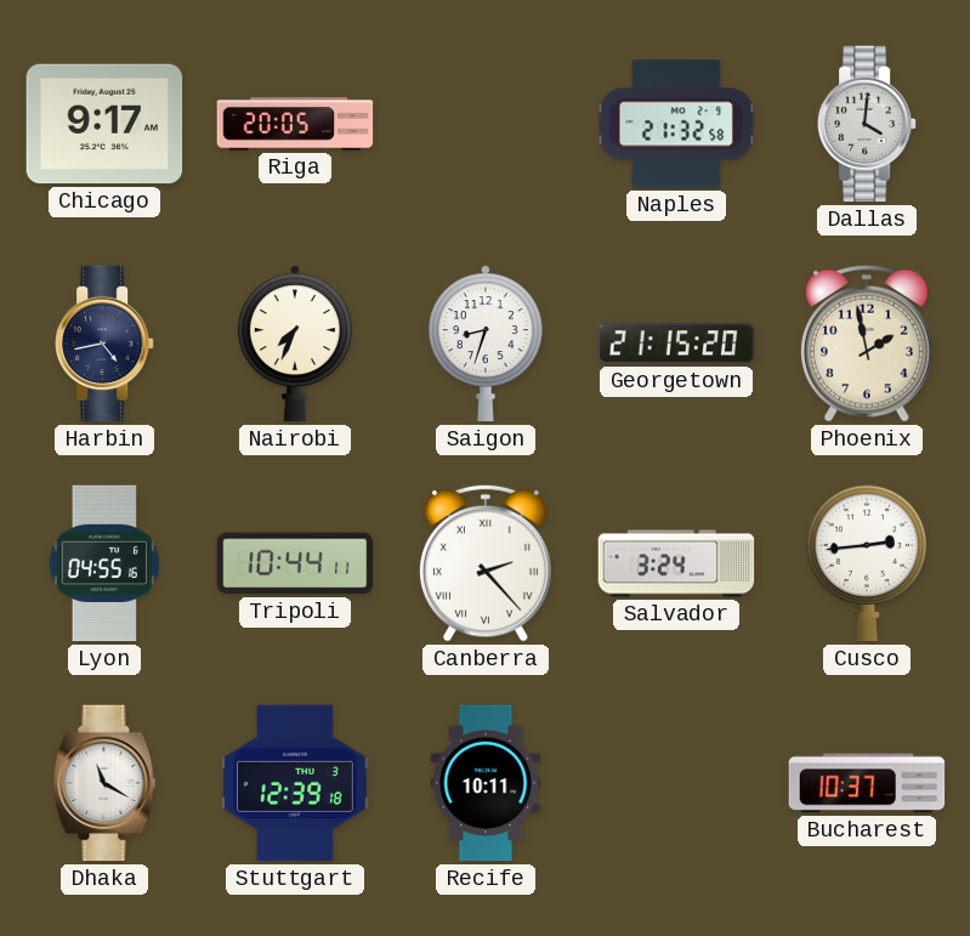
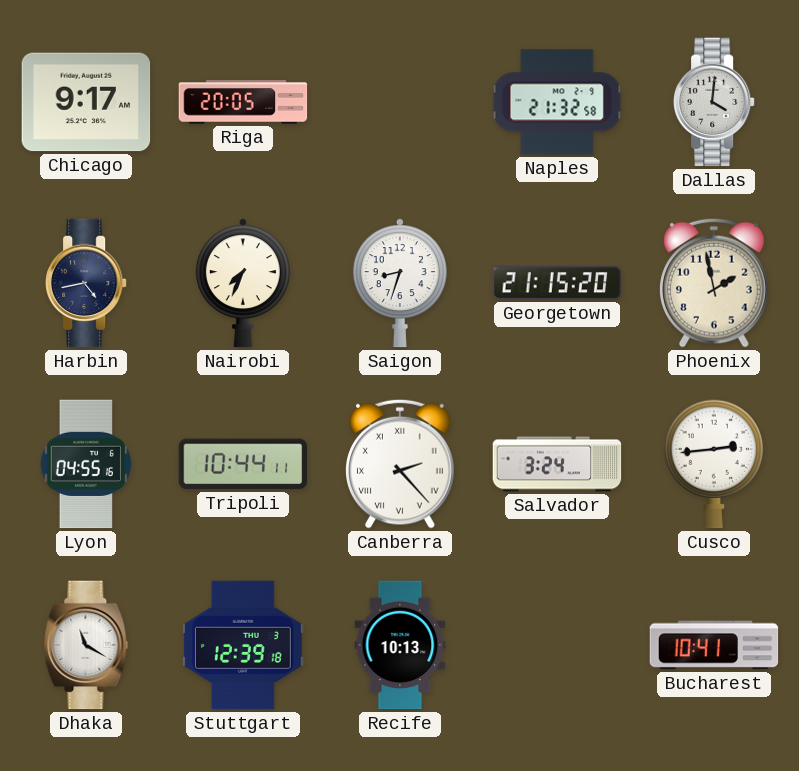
Recife: 10:11 -> 10:13 (400, 645)
Bucharest: 10:37 -> 10:41 (714, 645)
